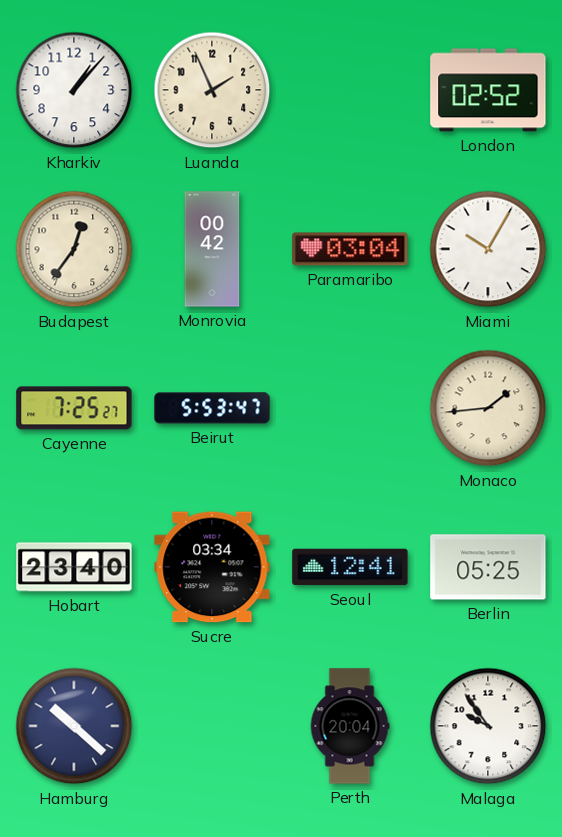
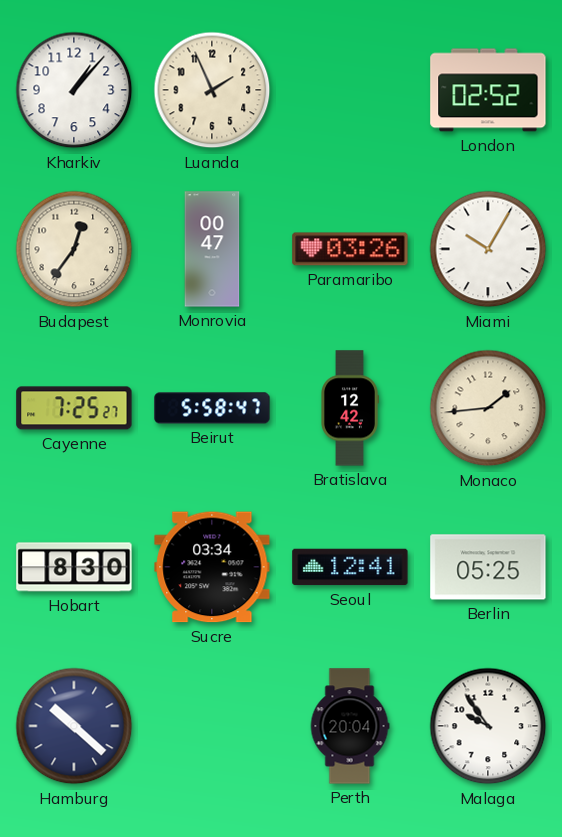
Monrovia: 00:42 -> 00:47 (212, 249)
Paramaribo: 03:04 -> 03:26 (350, 249)
Beirut: 5:53 -> 5:58 (212, 408)
Bratislava: none -> 12:42 (350, 408)
Hobart: 23:40 -> 8:30 (74, 567)
